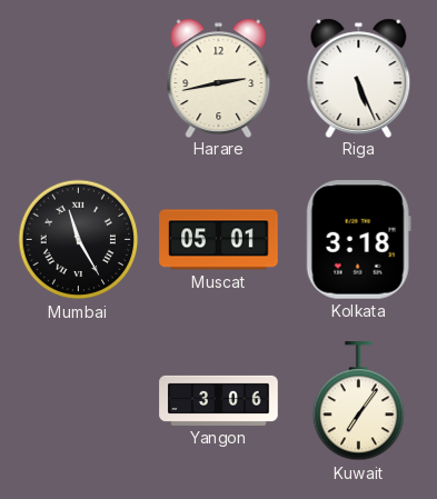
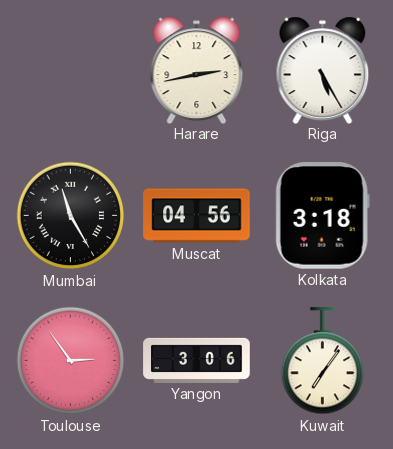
Riga: 5:26 -> 5:25 (323, 70)
Muscat: 05:01 -> 04:56 (197, 216)
Toulouse: none -> 2:54 (71, 361)
